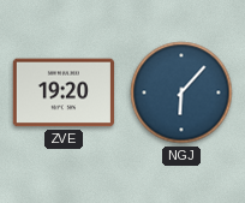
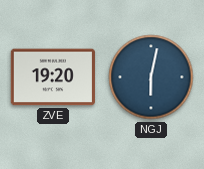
NGJ: 6:07 -> 6:02 (151, 77)
